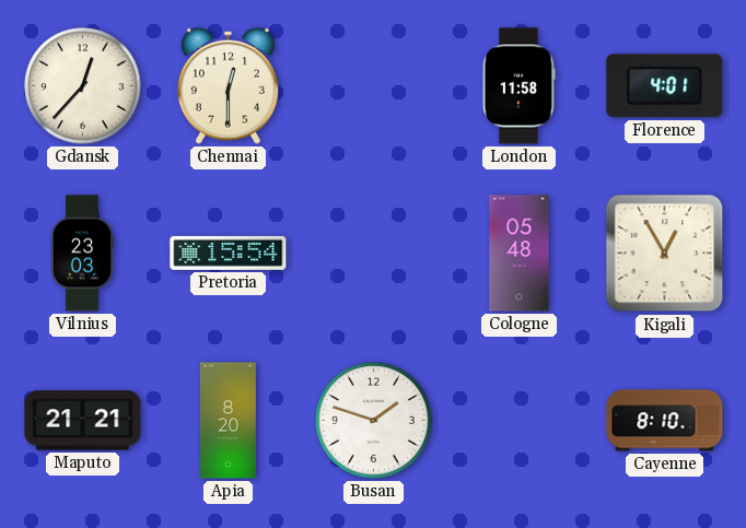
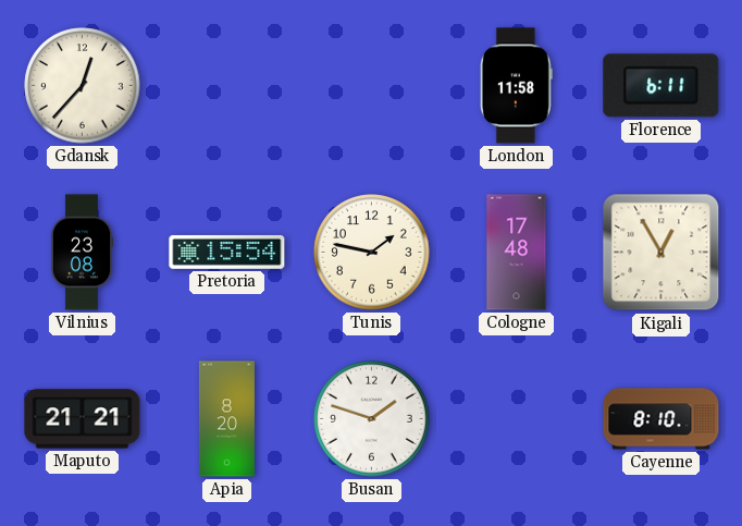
Chennai: 12:30 -> none (228, 85)
Florence: 4:01 -> 6:11 (661, 86)
Vilnius: 23:03 -> 23:08 (82, 253)
Tunis: none -> 1:47 (372, 253)
Cologne: 05:48 -> 17:48 (517, 253)
